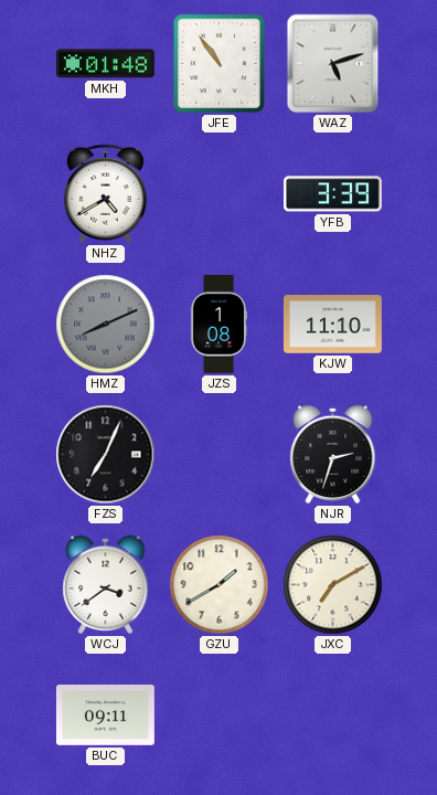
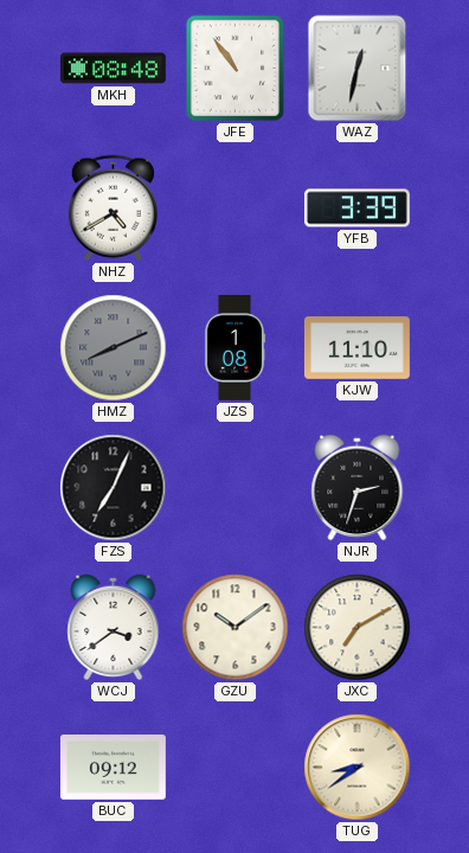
MKH: 01:48 -> 08:48 (113, 69)
WAZ: 5:12 -> 12:32 (358, 69)
GZU: 1:40 -> 10:09 (236, 628)
BUC: 09:11 -> 09:12 (113, 768)
TUG: none -> 8:39 (358, 768)
